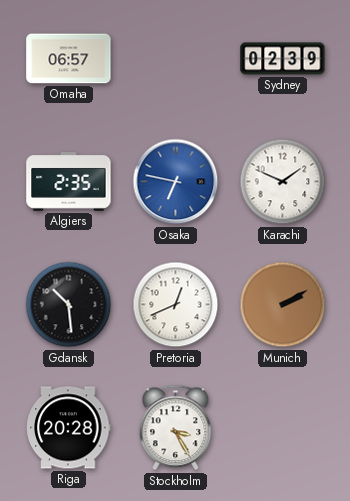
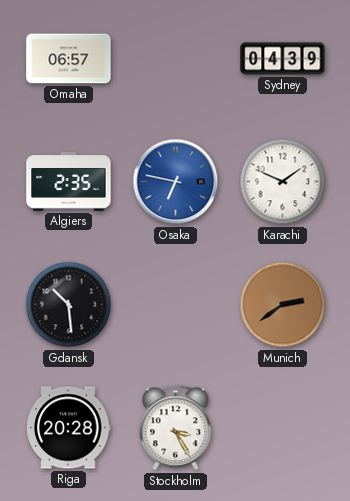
Sydney: 02:39 -> 04:39 (283, 59)
Pretoria: 12:41 -> none (176, 305)
Munich: 2:10 -> 2:39 (283, 305)
